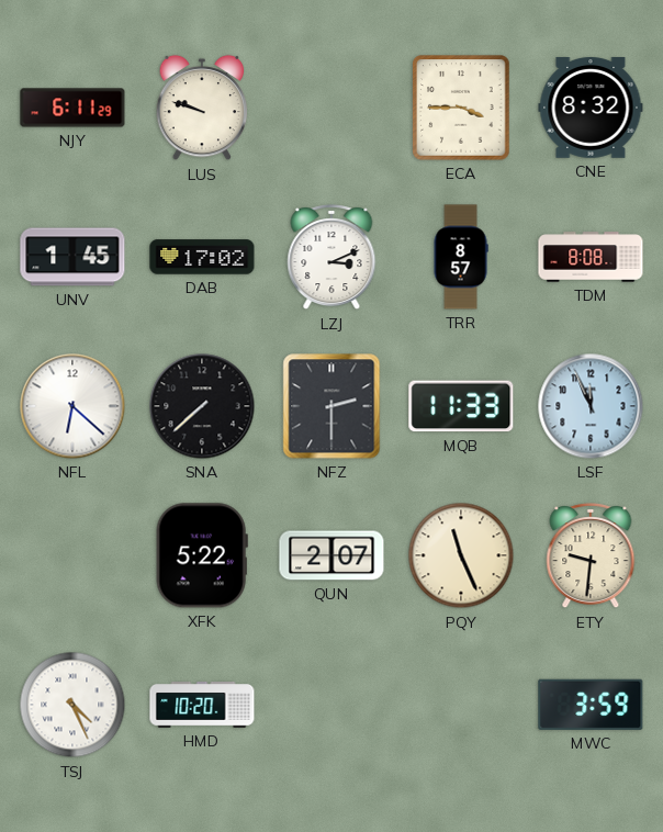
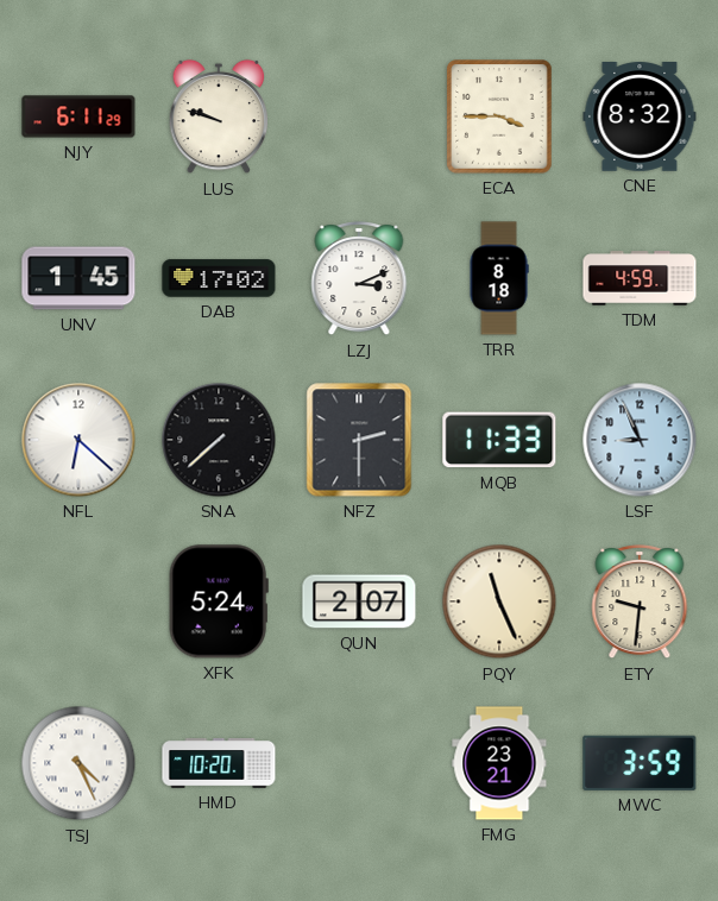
TRR: 8:57 -> 8:18 (499, 278)
TDM: 8:08 -> 4:59 (640, 278)
LSF: 11:56 -> 8:56 (640, 440)
XFK: 5:22 -> 5:24 (219, 601)
FMG: none -> 23:21 (499, 763)
